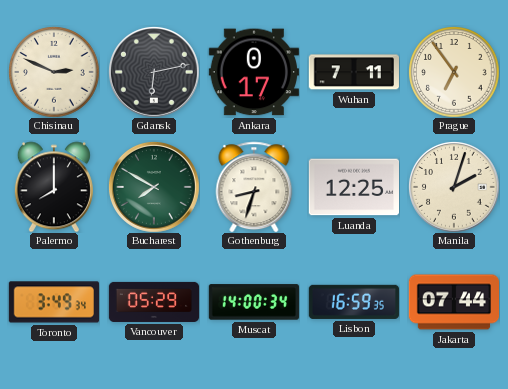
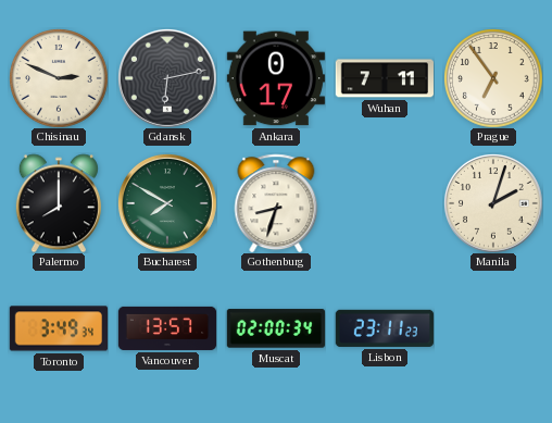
Luanda: 12:25 -> none (353, 187)
Vancouver: 05:29 -> 13:57 (167, 328)
Muscat: 14:00 -> 02:00 (276, 328)
Lisbon: 16:59 -> 23:11 (385, 328)
Jakarta: 07:44 -> none (453, 302)
